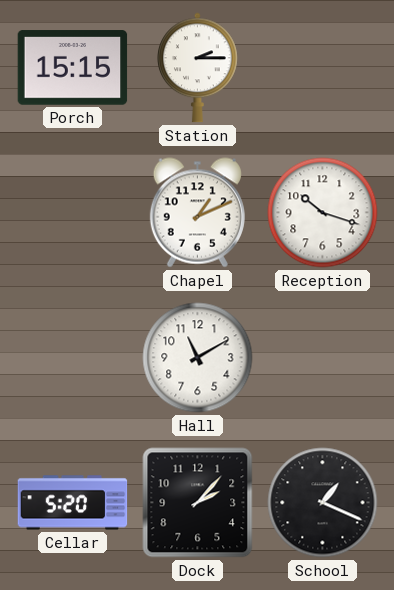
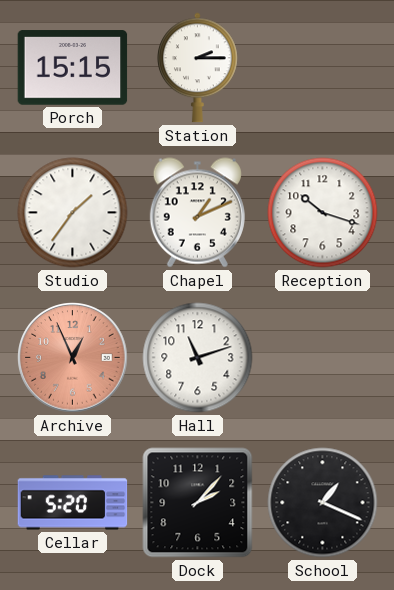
Studio: none -> 1:36 (73, 213)
Archive: none -> 12:56 (73, 358)
Hall: 11:10 -> 11:12 (198, 358)
